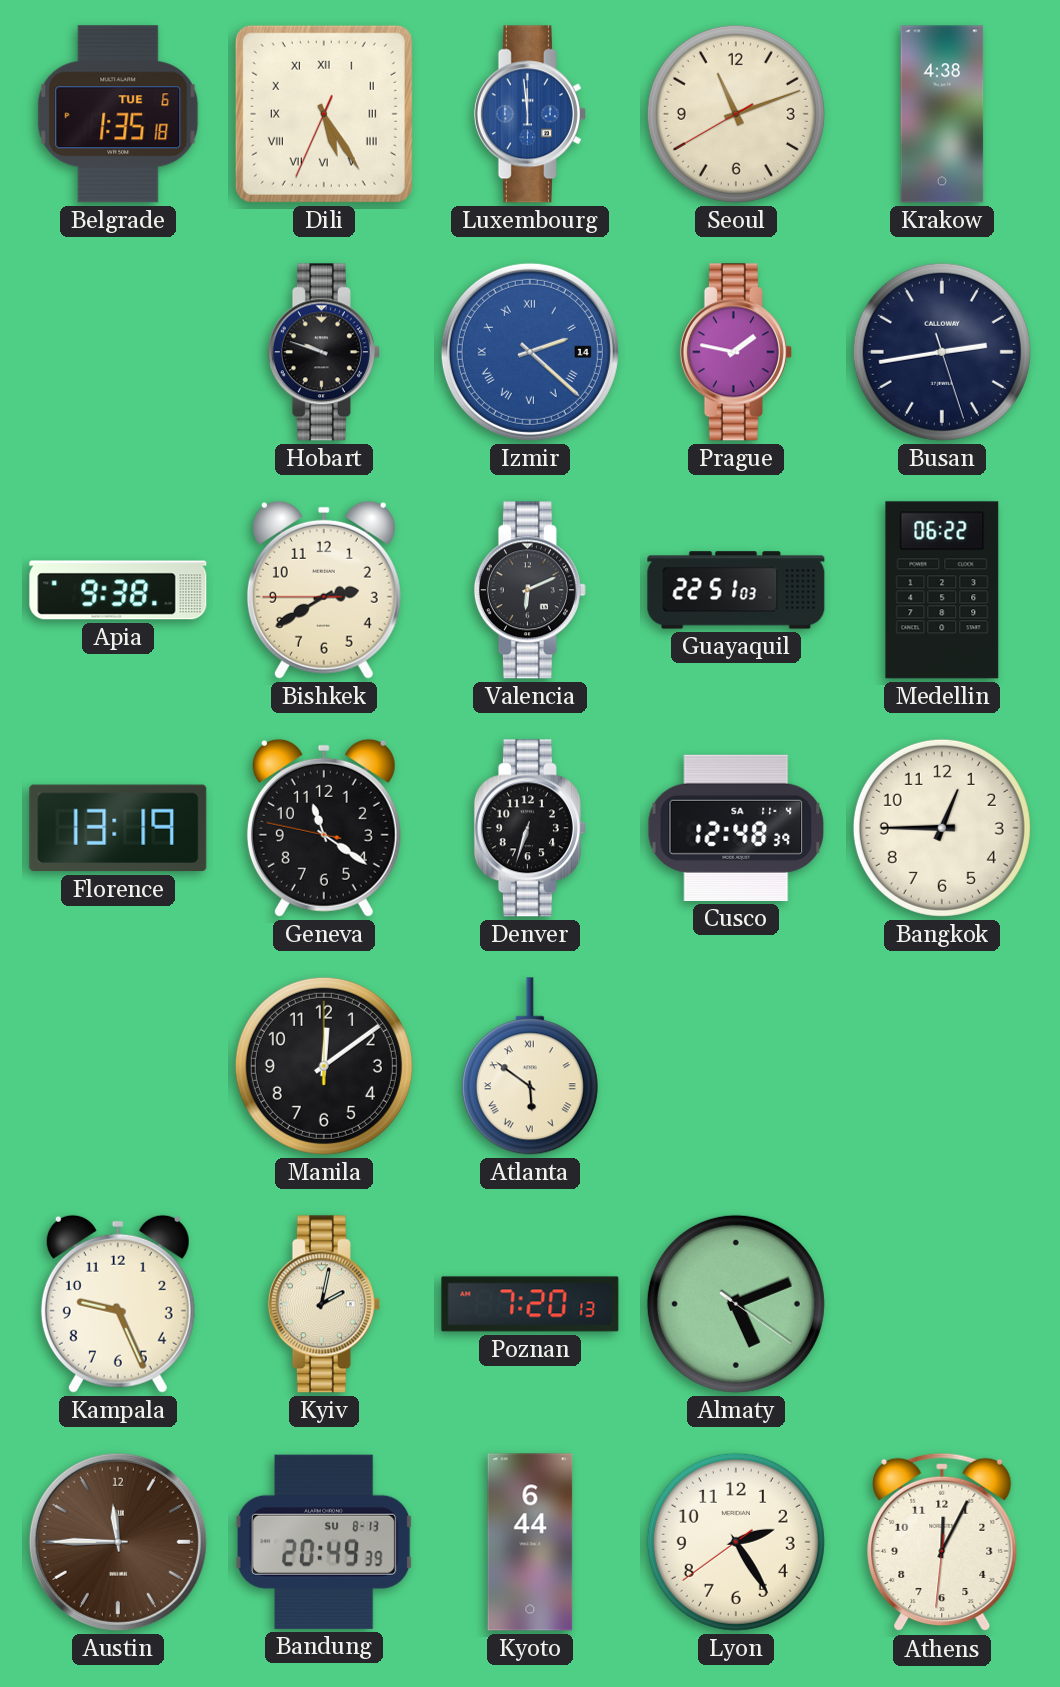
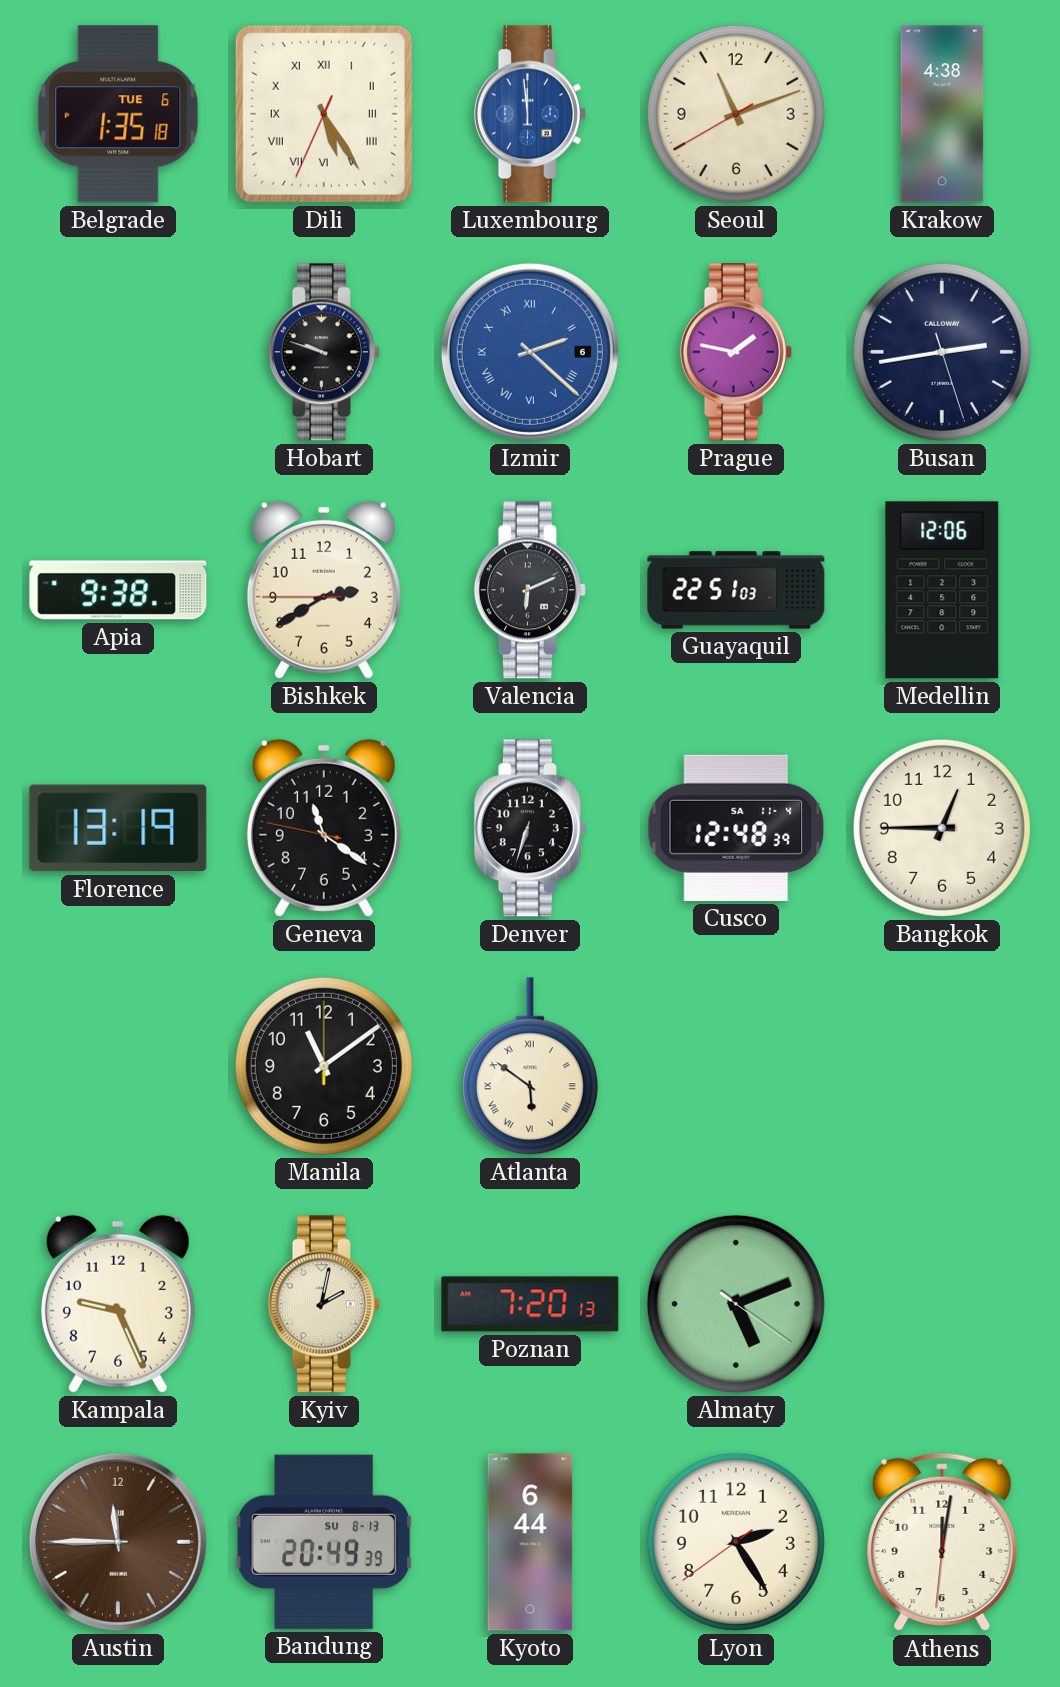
Izmir date: 14 -> 6 (530, 352)
Medellin: 06:22 -> 12:06 (942, 590)
Manila: 12:09 -> 11:09 (324, 1066)
Athens: 12:04 -> 12:01 (942, 1542)
